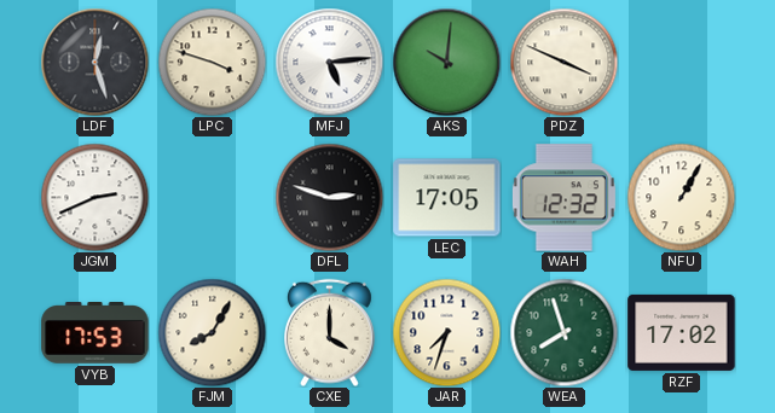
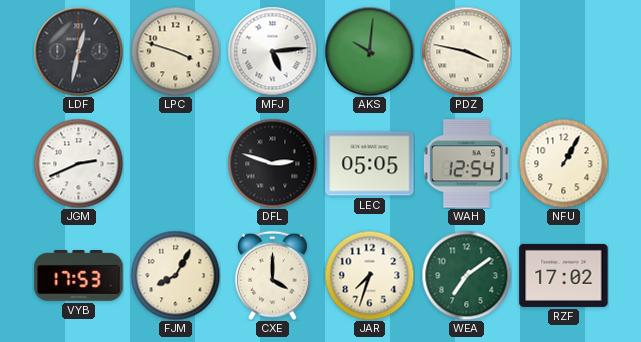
LDF: 12:27 -> 12:32 (78, 51)
PDZ: 3:49 -> 3:47 (466, 51)
LEC: 17:05 -> 05:05 (370, 164)
WAH: 12:32 -> 12:54 (466, 164)
WEA: 7:57 -> 7:09 (466, 275)
